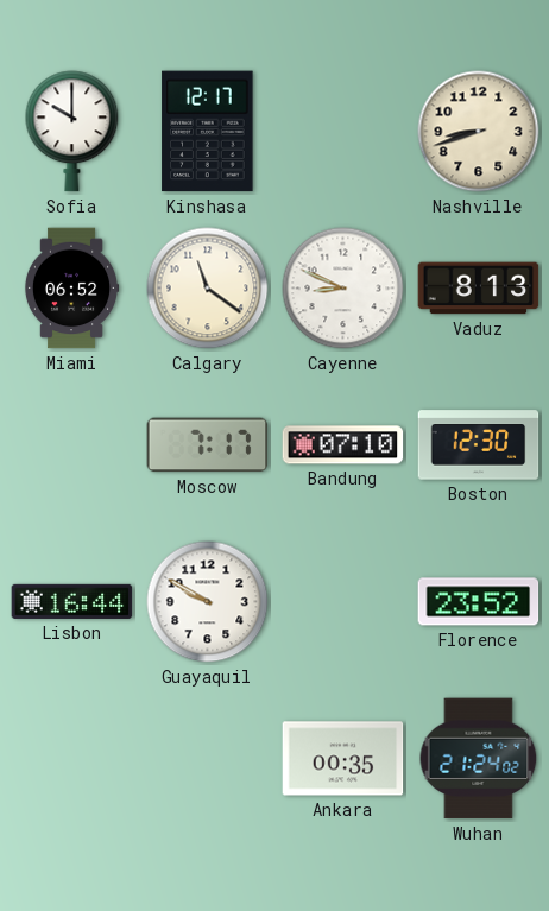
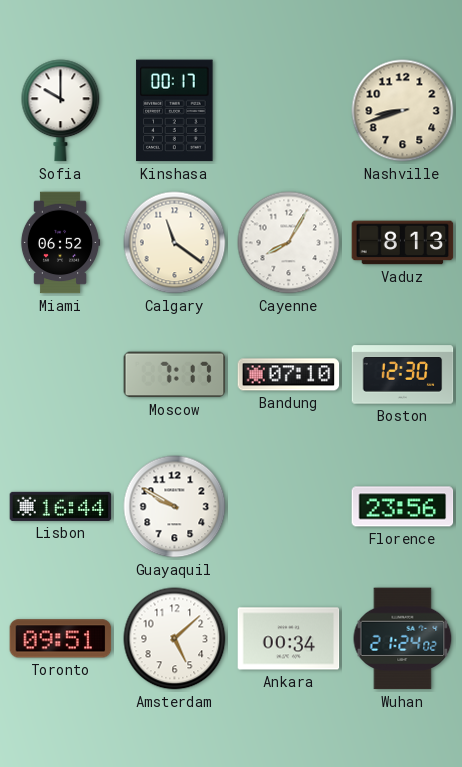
Kinshasa: 12:17 -> 00:17 (175, 111)
Cayenne: 8:49 -> 8:05 (289, 243)
Florence: 23:52 -> 23:56 (403, 507)
Toronto: none -> 09:51 (61, 639)
Amsterdam: none -> 5:08 (175, 639)
Ankara: 00:35 -> 00:34 (289, 639)
